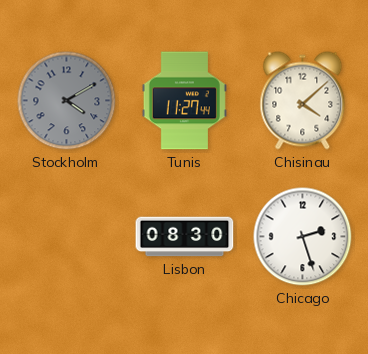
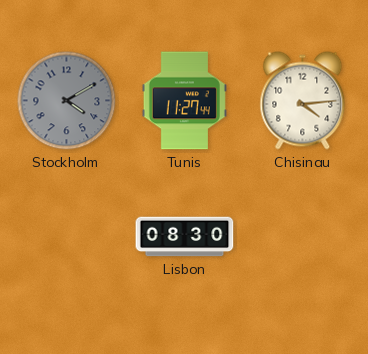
Chisinau: 4:08 -> 4:14 (303, 101)
Chicago: 2:27 -> none (303, 237)
